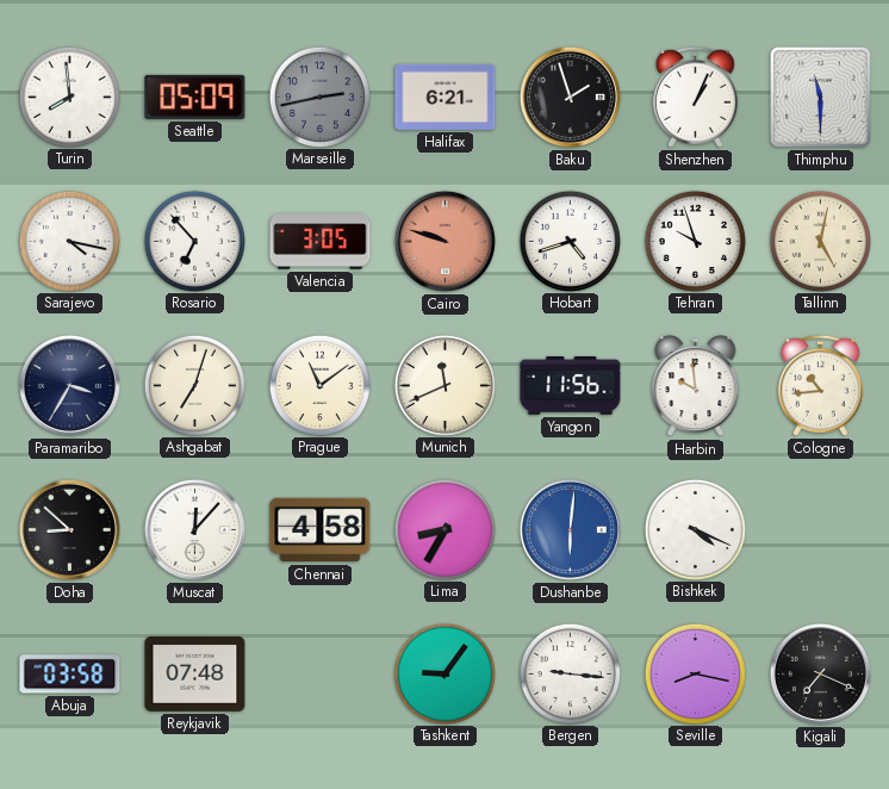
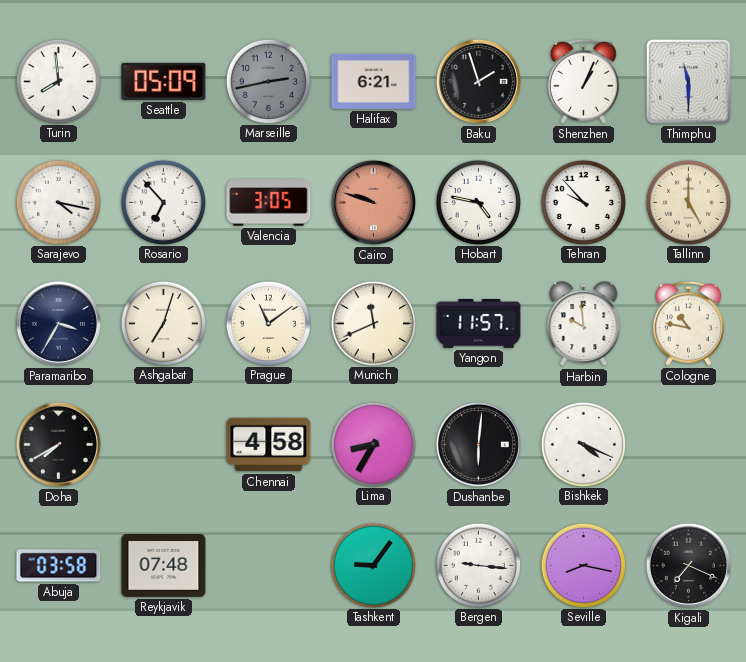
Hobart: 4:42 -> 4:47 (478, 202)
Tehran: 9:57 -> 9:53 (583, 202)
Tallinn: 5:02 -> 5:00 (688, 202)
Yangon: 11:56 -> 11:57 (479, 324)
Cologne: 10:44 -> 10:47 (688, 323)
Doha: 8:52 -> 7:40 (58, 444)
Muscat: 12:07 -> none (194, 529)
Dushanbe dial: blue -> black (478, 444)
